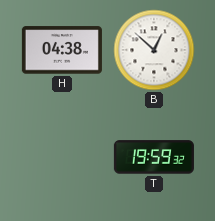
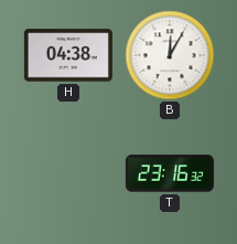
B: 12:52 -> 12:05 (170, 55)
T: 19:59 -> 23:16 (170, 173)
